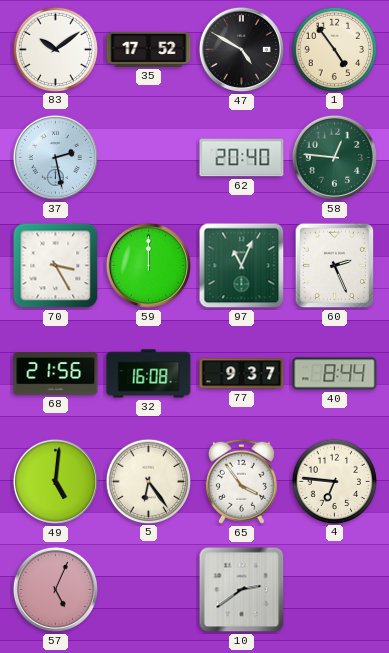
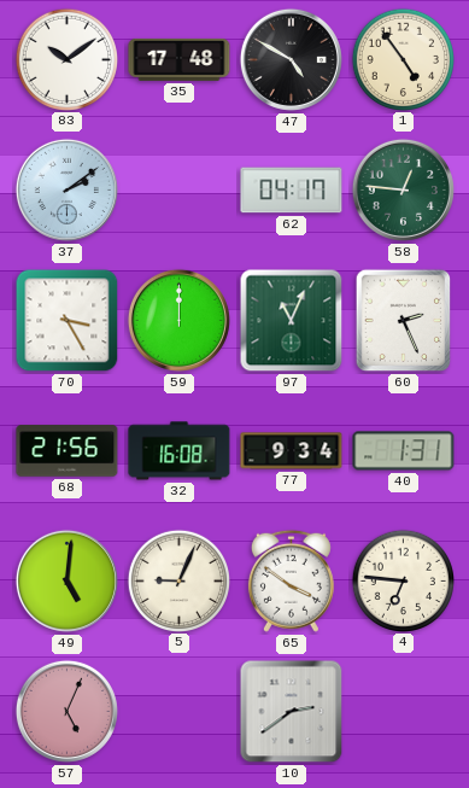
35: 17:52 -> 17:48 (180, 59)
37: 2:28 -> 2:09 (66, 189)
62: 20:40 -> 04:17 (292, 191)
77: 9:37 -> 9:34 (292, 451)
40: 8:44 -> 1:31 (404, 451)
5: 6:24 -> 9:04 (178, 580)
65: 3:54 -> 3:51 (291, 580)
